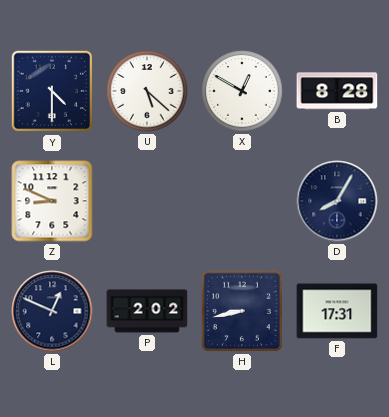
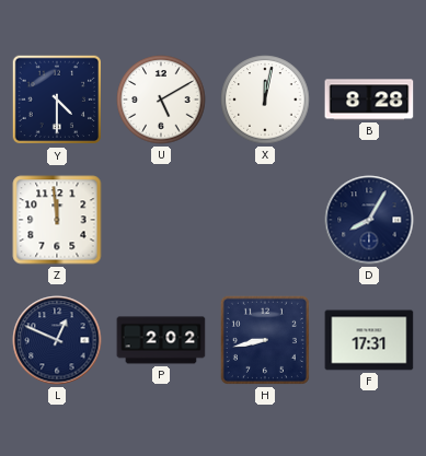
U: 5:22 -> 5:10 (161, 100)
X: 12:50 -> 12:02 (265, 100)
Z: 8:49 -> 11:59 (57, 220)
